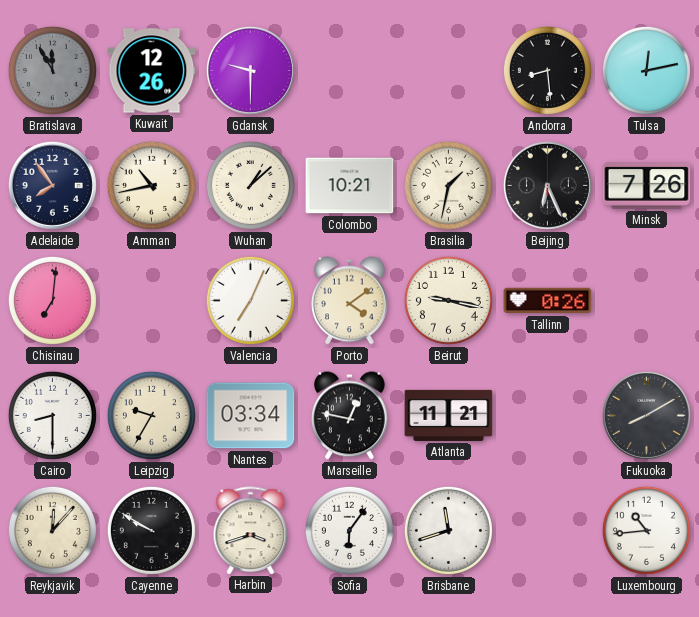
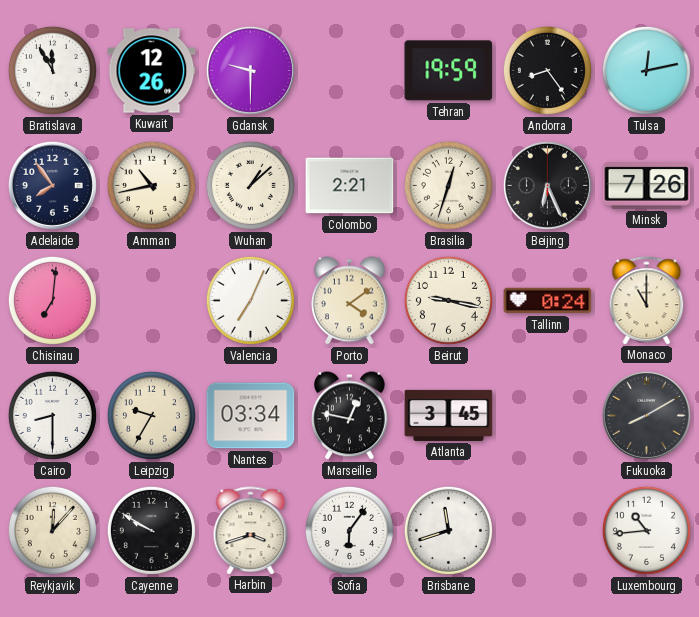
Bratislava dial: grey -> white (52, 70)
Tehran: none -> 19:59 (449, 71)
Andorra: 8:29 -> 8:24 (547, 70)
Colombo: 10:21 -> 2:21 (350, 186)
Brasilia: 1:32 -> 12:33 (448, 185)
Tallinn: 0:26 -> 0:24 (548, 301)
Monaco: none -> 11:00 (647, 300)
Atlanta: 11:21 -> 3:45 (449, 415)
